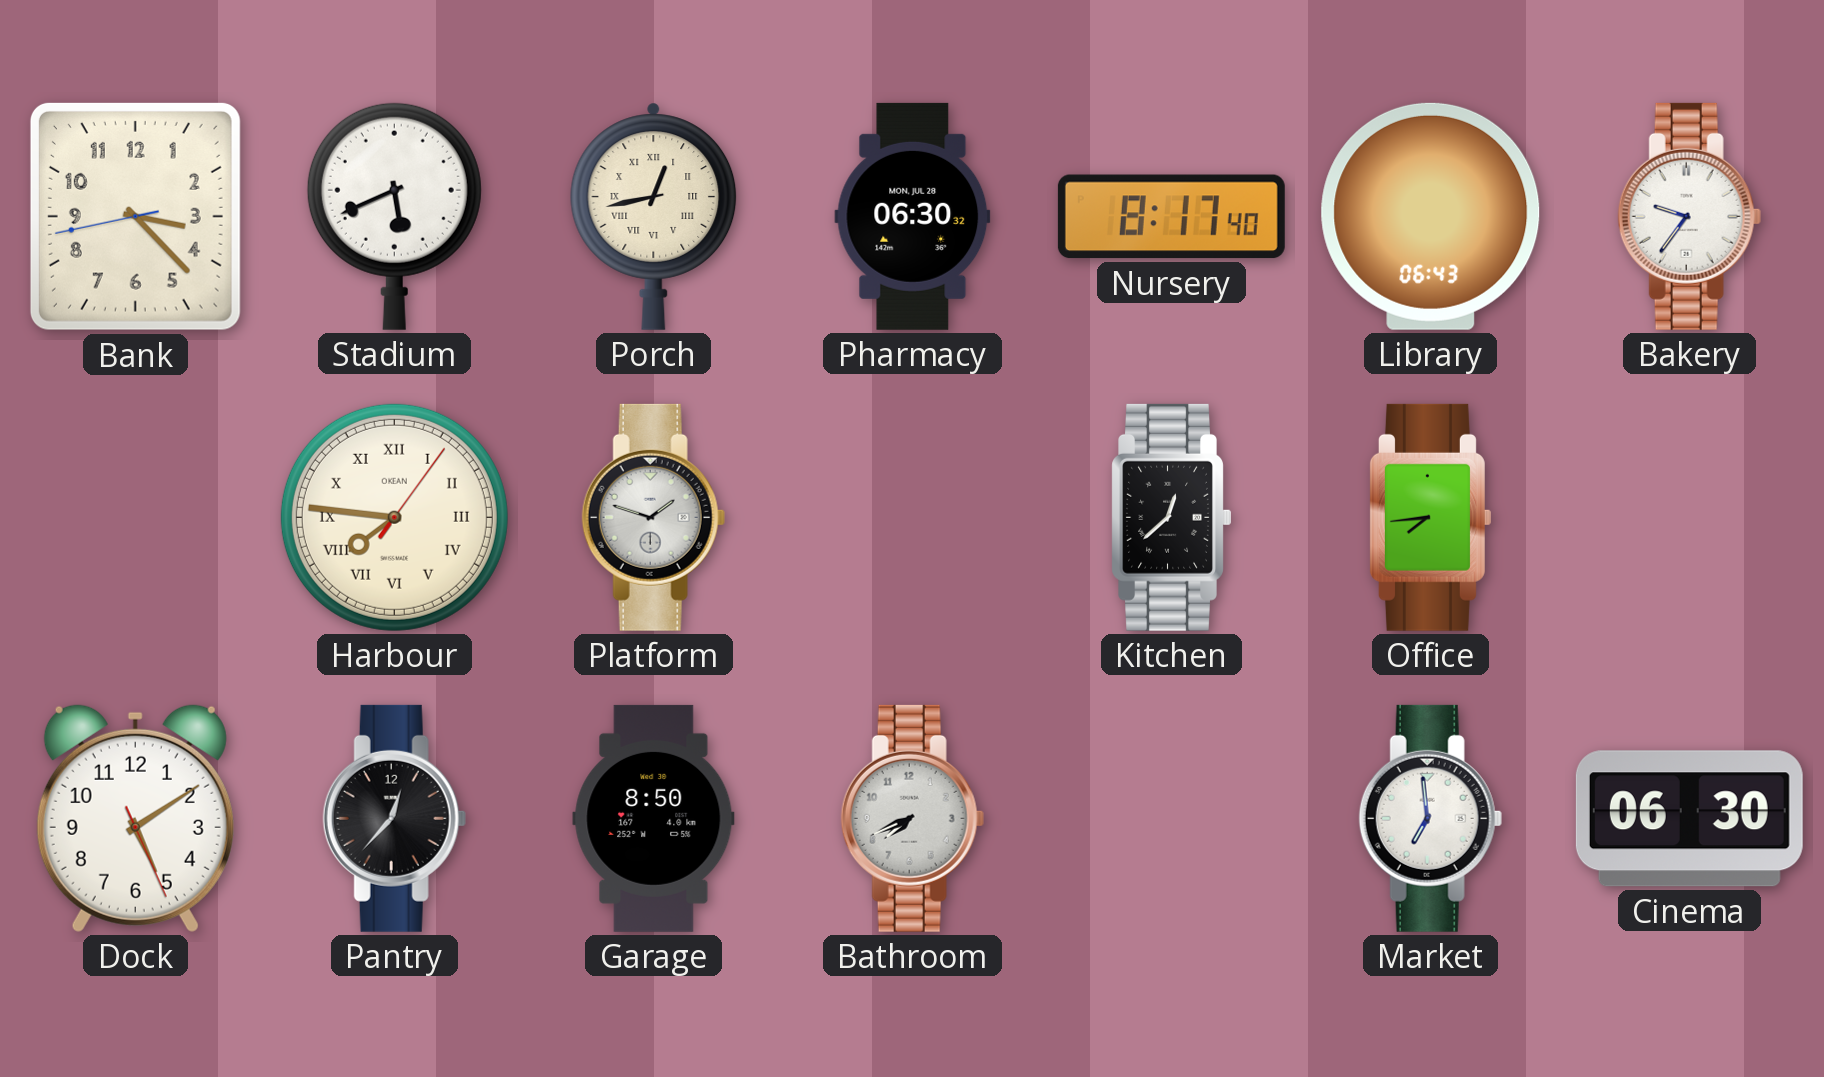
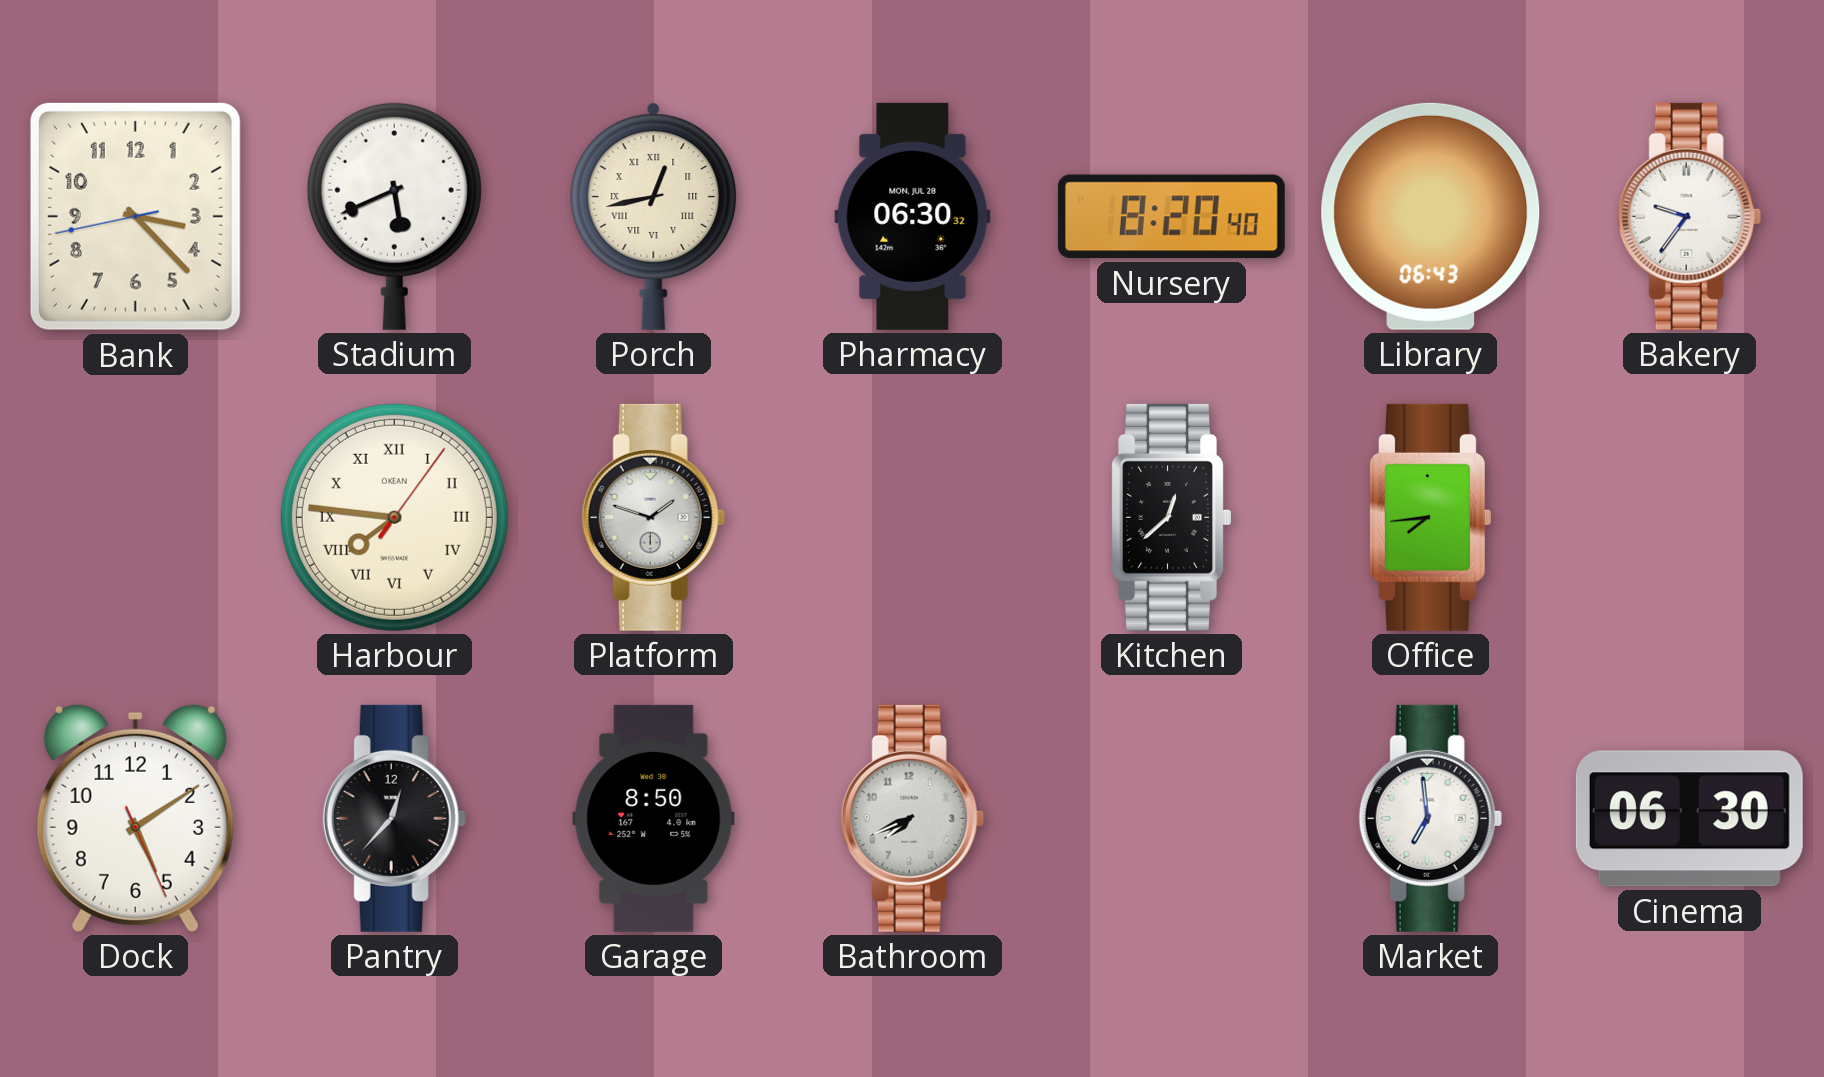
Nursery: 8:17 -> 8:20 (1171, 217)
